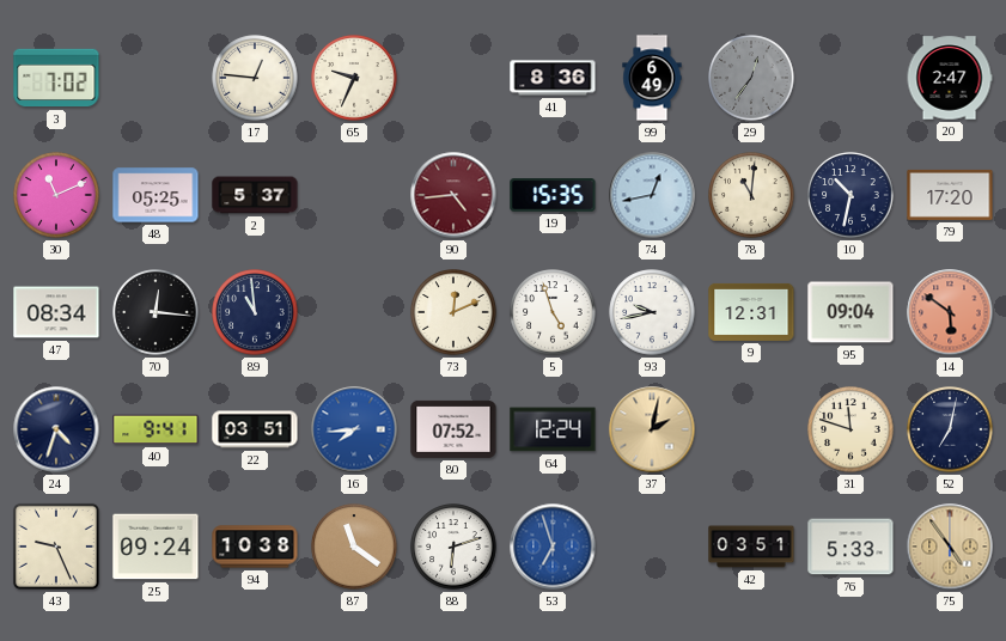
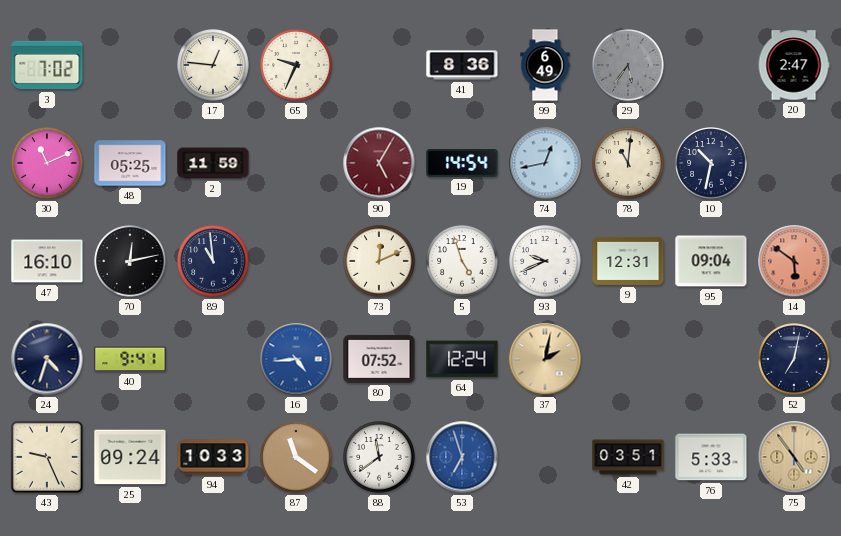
29: 12:36 -> 5:36 (628, 65)
2: 5:37 -> 11:59 (213, 163)
90: 4:44 -> 5:05 (379, 163)
19: 15:35 -> 14:54 (462, 163)
79: 17:20 -> none (950, 195)
47: 08:34 -> 16:10 (47, 261)
70: 12:16 -> 12:13 (130, 261)
93: 9:43 -> 9:41 (545, 261)
22: 03:51 -> none (255, 429)
16: 7:44 -> 4:44 (296, 359)
31: 11:48 -> none (850, 429)
94: 10:38 -> 10:33 (213, 457)
88: 6:12 -> 11:39 (379, 457)
